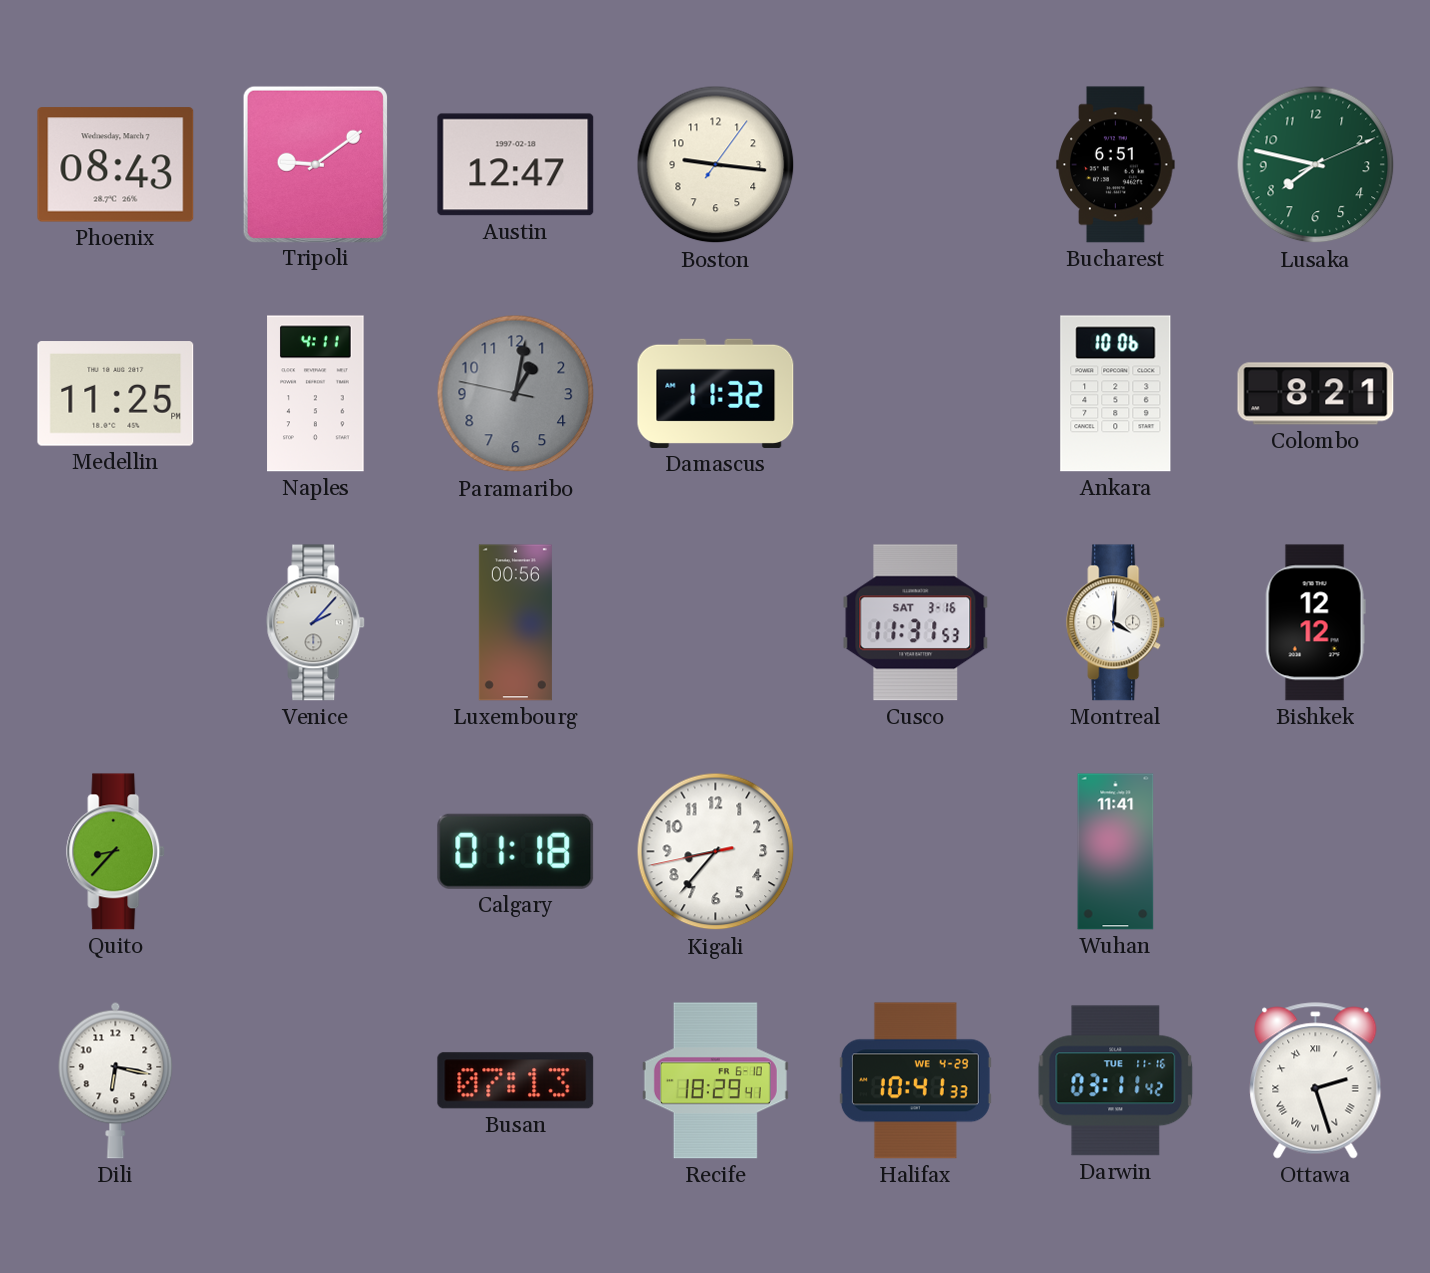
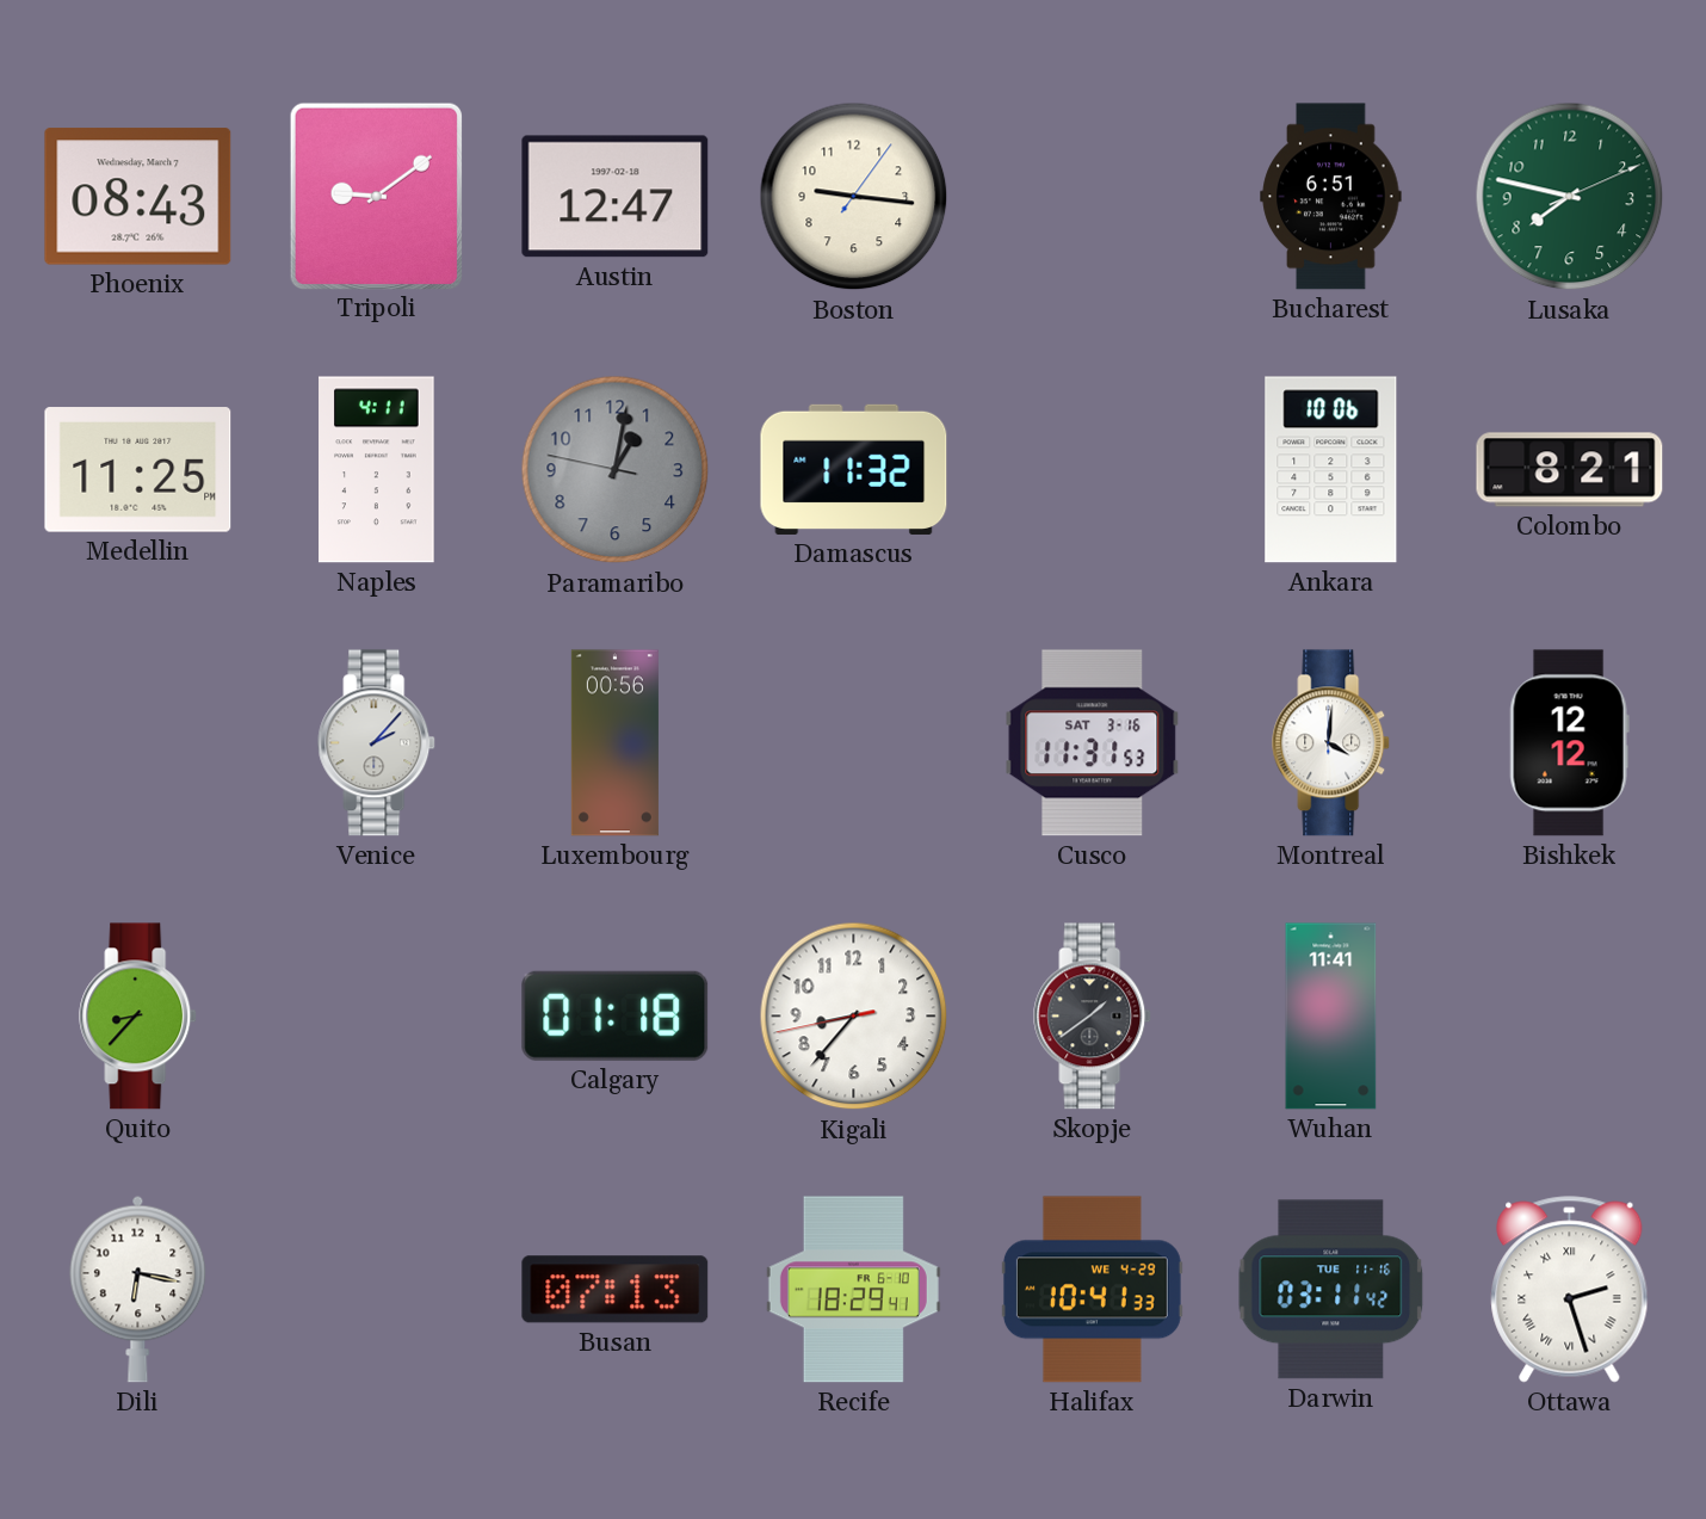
Skopje: none -> 1:39 (1093, 1017)
